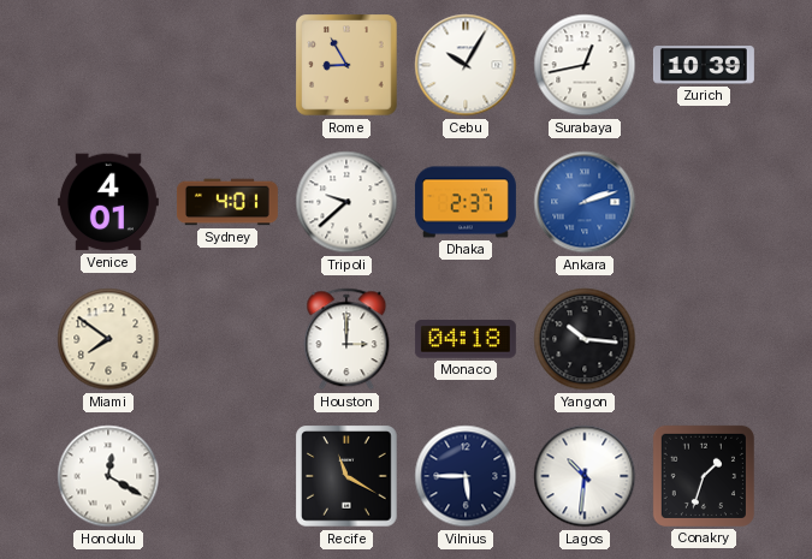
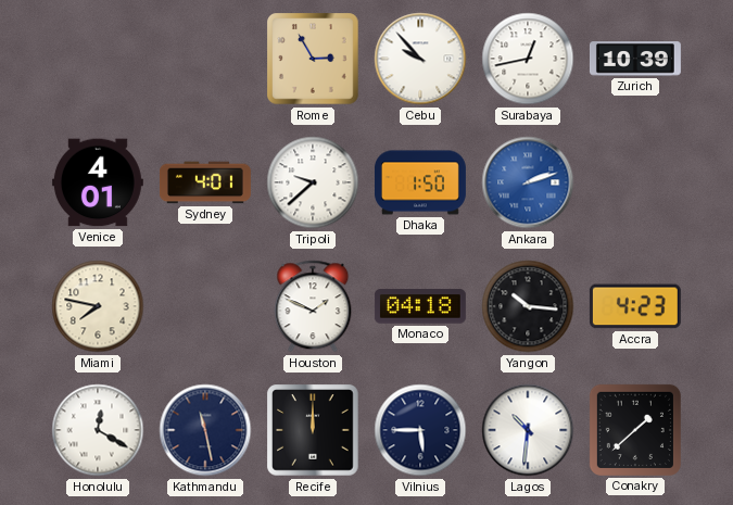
Rome: 8:55 -> 2:55 (313, 59)
Cebu: 10:05 -> 9:53 (420, 59)
Dhaka: 2:37 -> 1:50 (420, 182)
Miami: 7:51 -> 7:47 (98, 306)
Houston: 3:00 -> 1:49 (313, 306)
Accra: none -> 4:23 (635, 306)
Kathmandu: none -> 11:28 (205, 430)
Recife: 11:20 -> 12:00 (313, 430)
Conakry: 1:33 -> 1:38 (635, 430)
